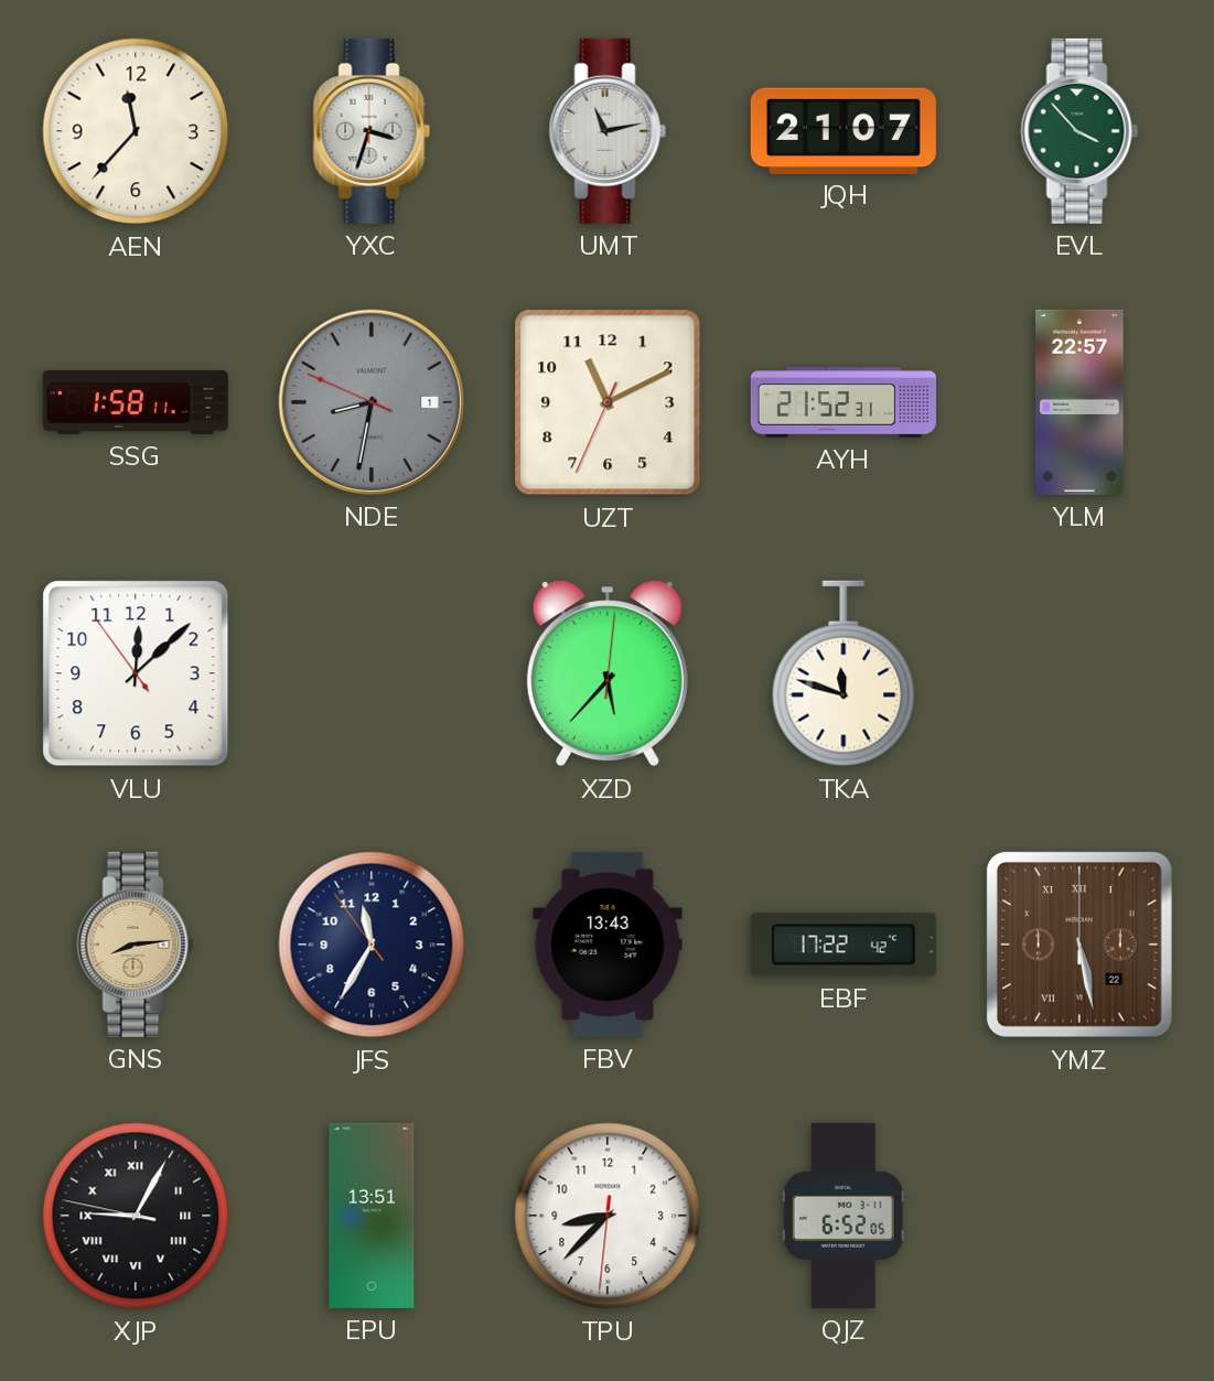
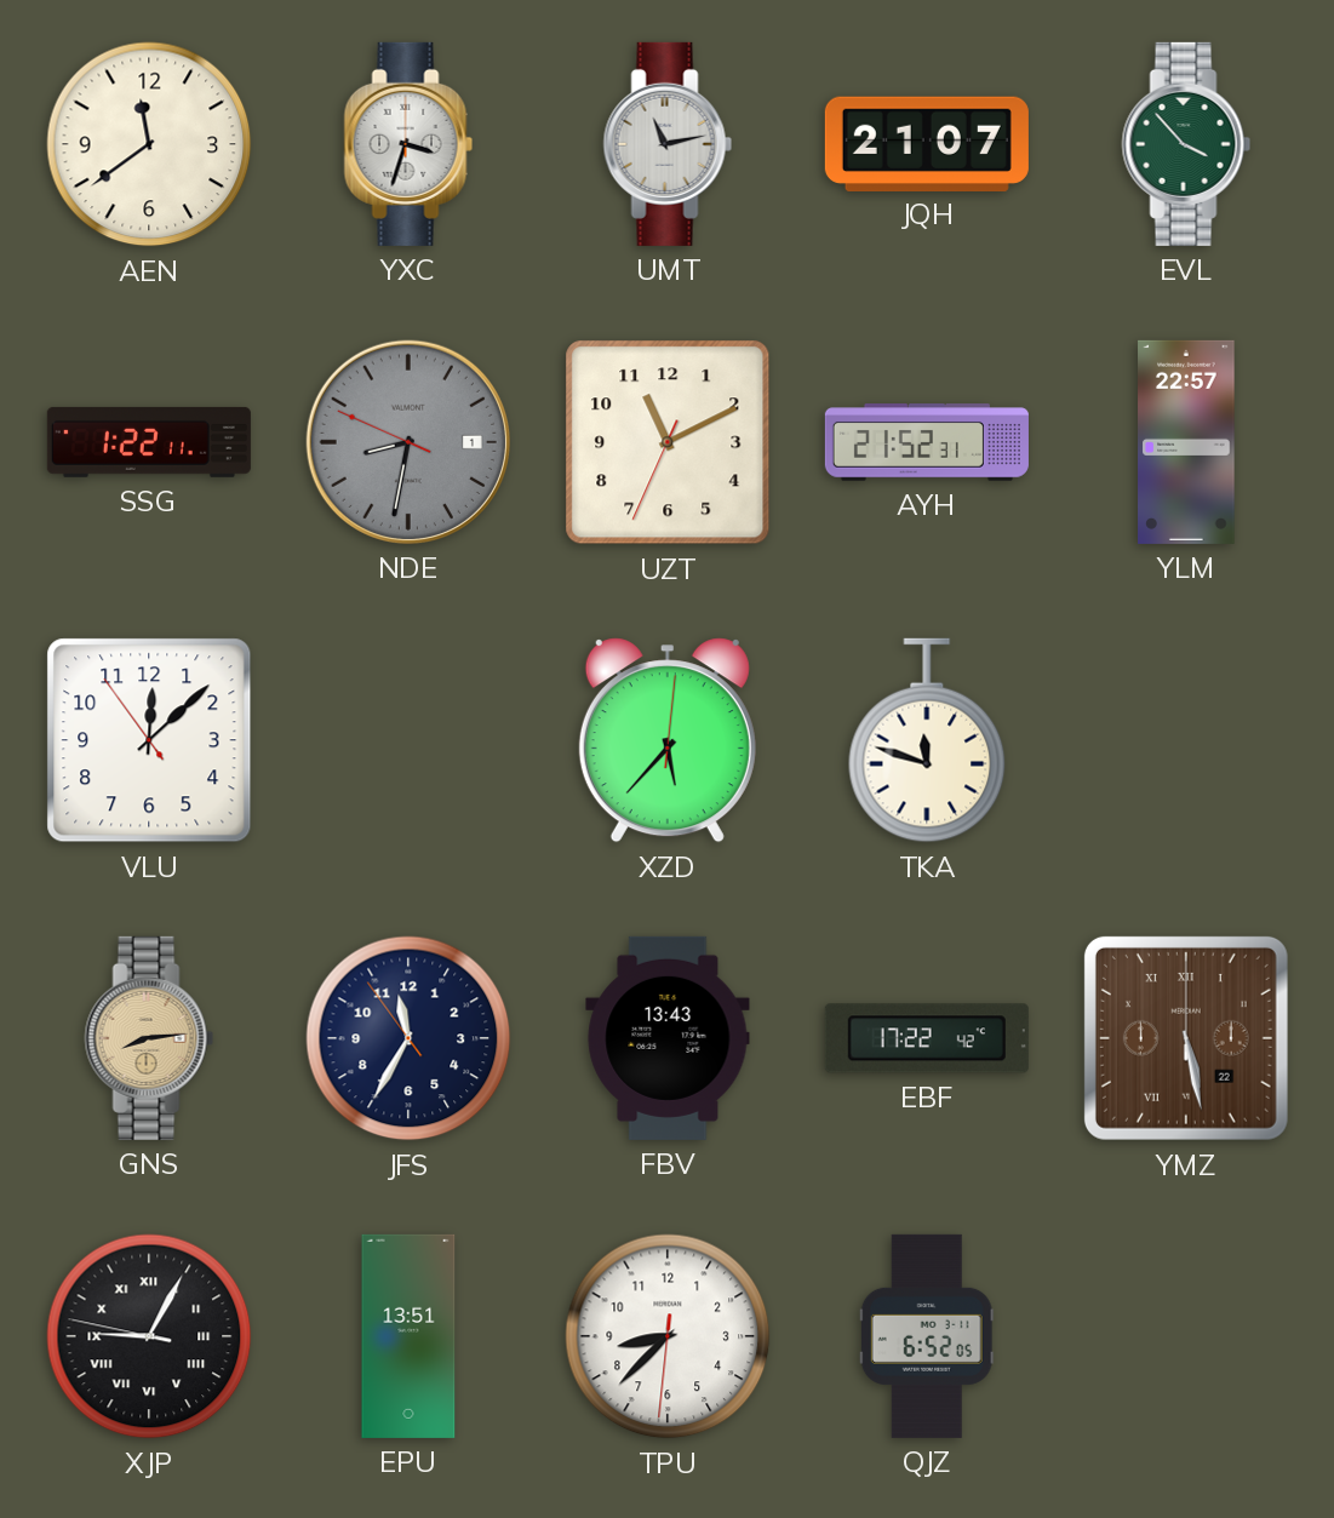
AEN: 11:37 -> 11:39 (149, 144)
SSG: 1:58 -> 1:22 (149, 442)
